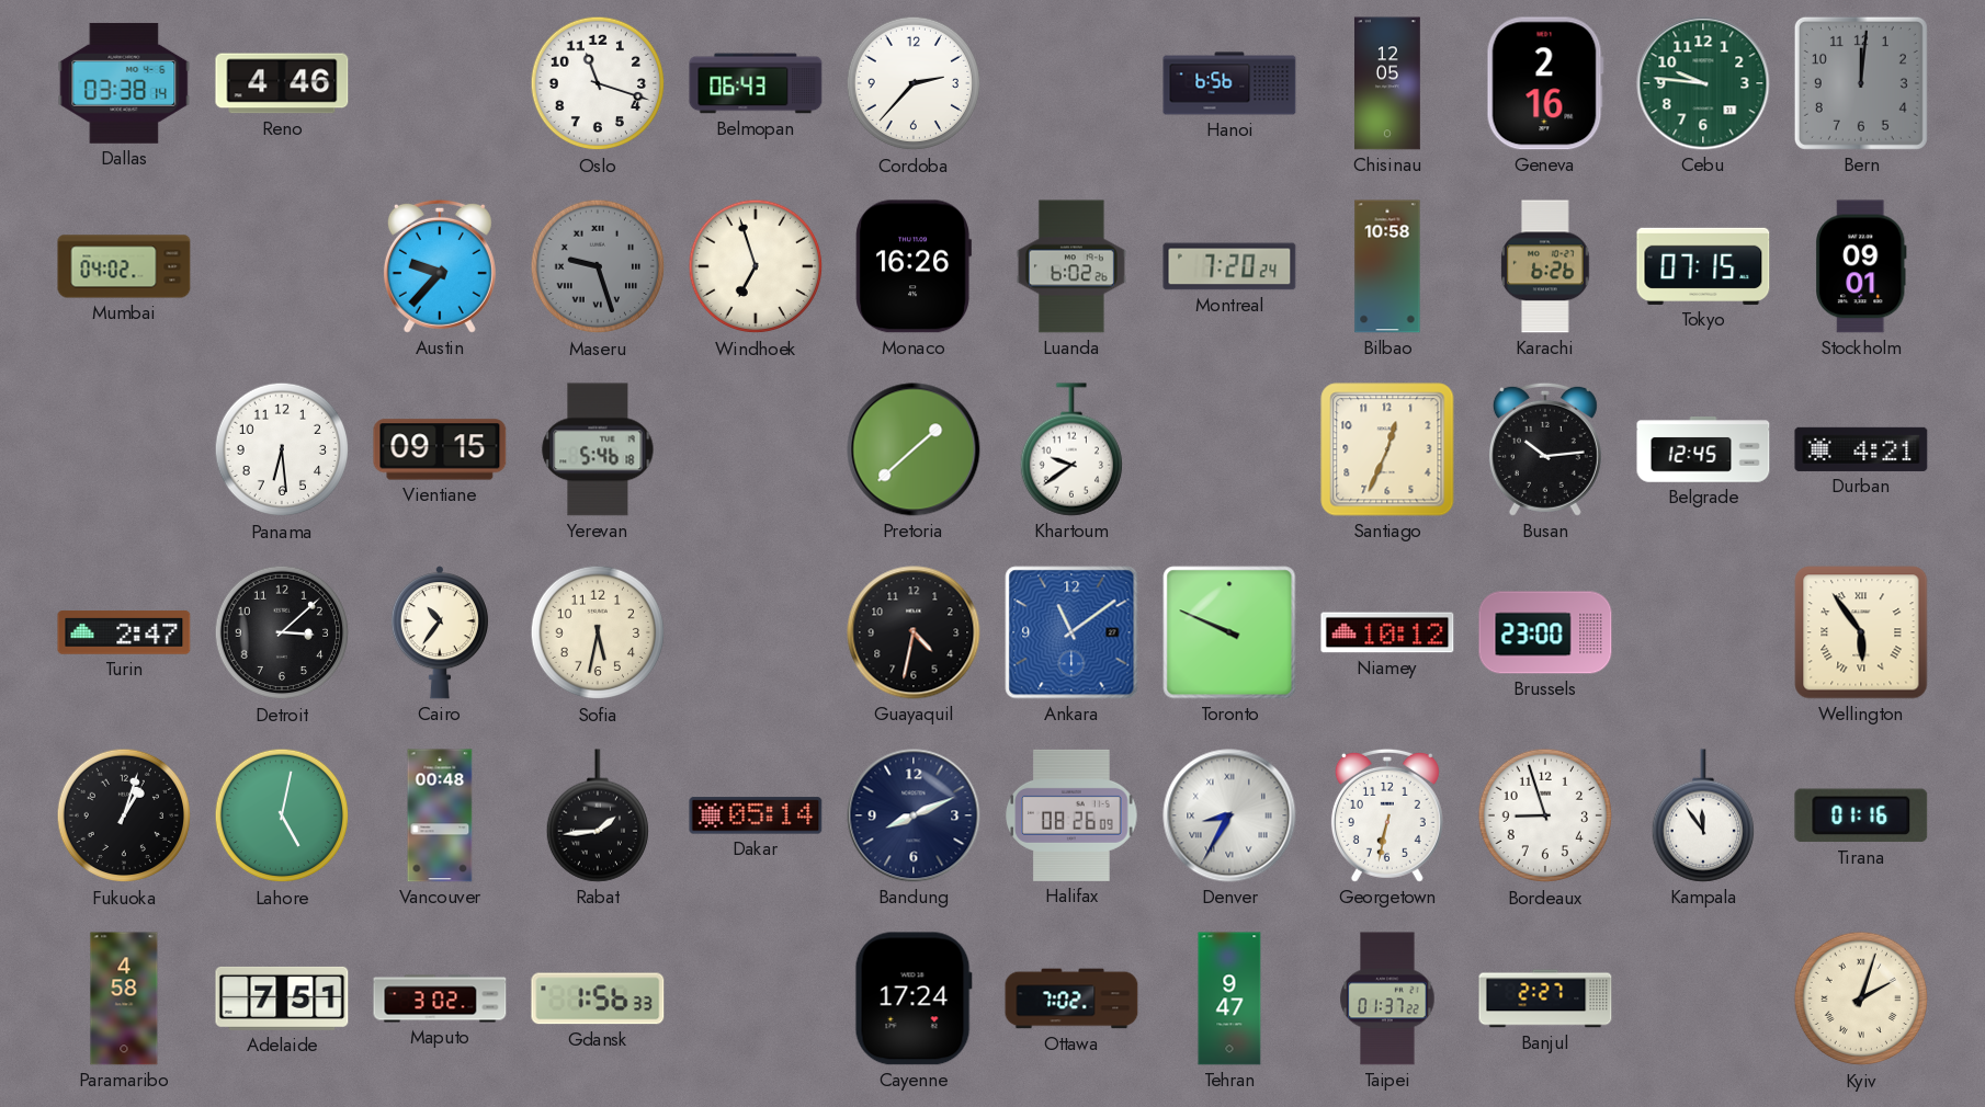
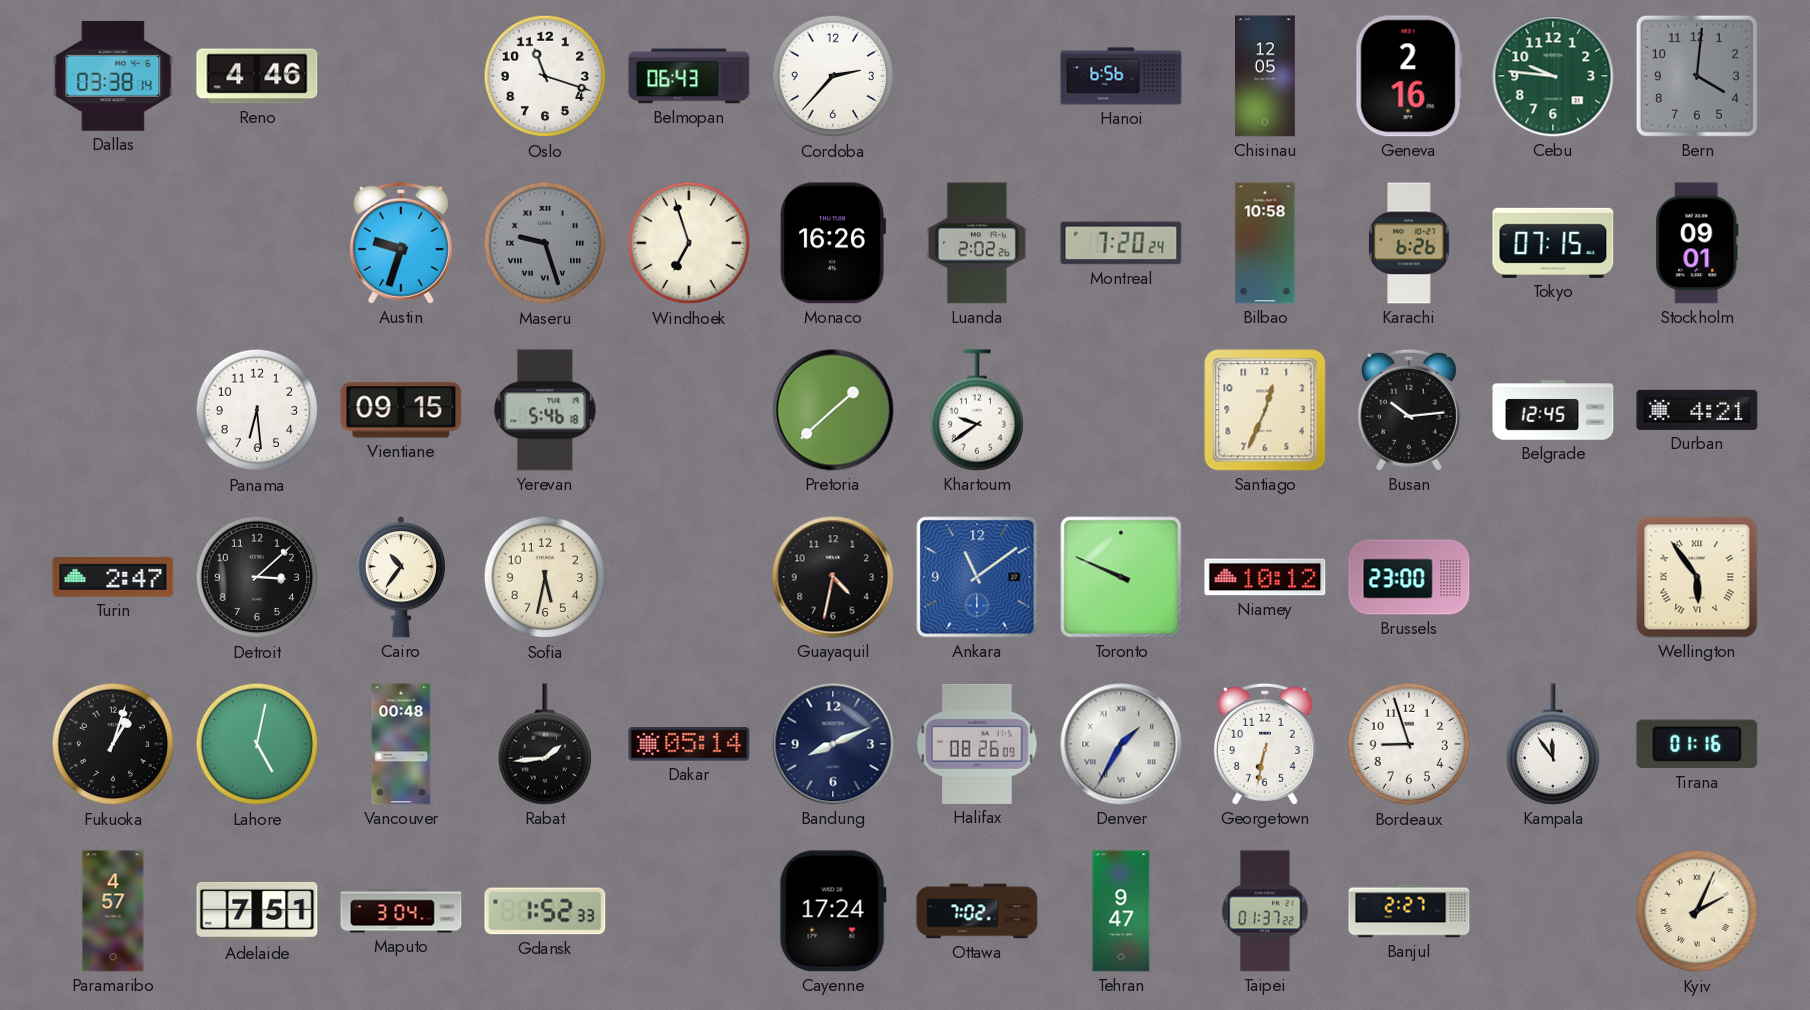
Bern: 12:01 -> 4:01 (1697, 76)
Mumbai: 04:02 -> none (124, 266)
Austin: 9:37 -> 9:33 (401, 243)
Luanda: 6:02 -> 2:02 (977, 243)
Denver: 8:35 -> 1:35 (1121, 744)
Paramaribo: 4:58 -> 4:57 (113, 911)
Maputo: 3:02 -> 3:04 (401, 911)
Gdansk: 1:56 -> 1:52 (545, 911)
Kyiv: 2:03 -> 2:04 (1697, 911)
